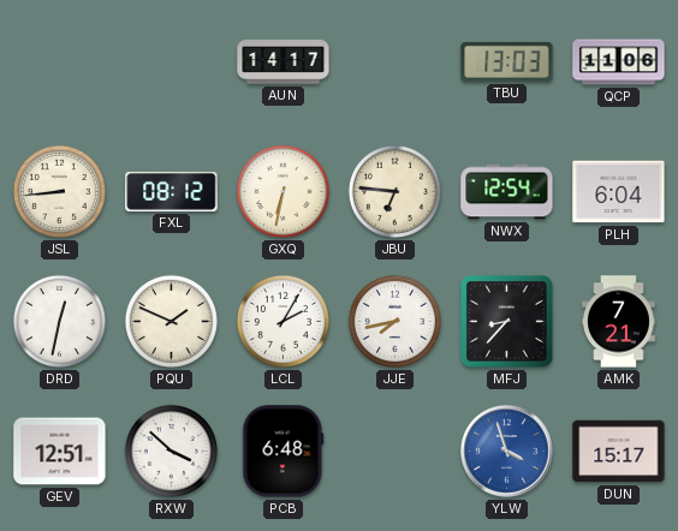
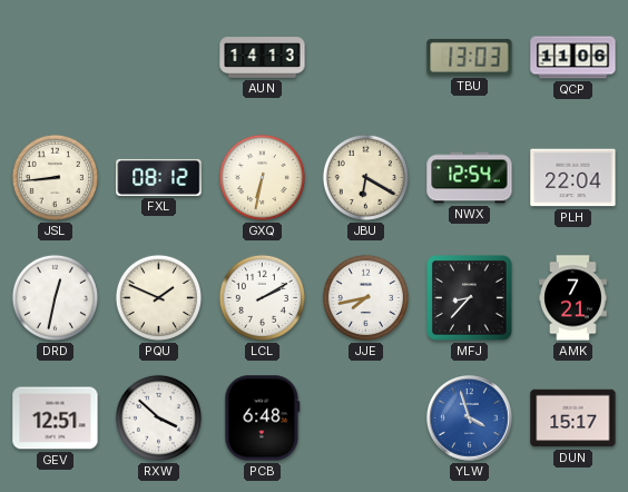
AUN: 14:17 -> 14:13 (263, 58)
JBU: 6:46 -> 6:20 (365, 177)
PLH: 6:04 -> 22:04 (573, 178)
LCL: 2:05 -> 2:10 (262, 297)
